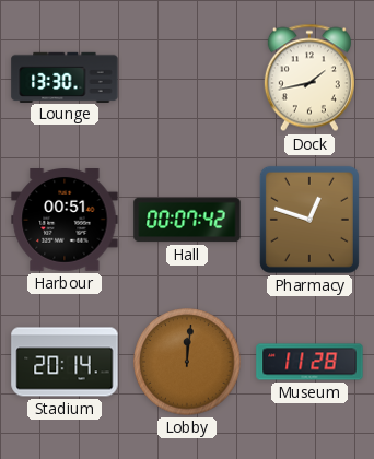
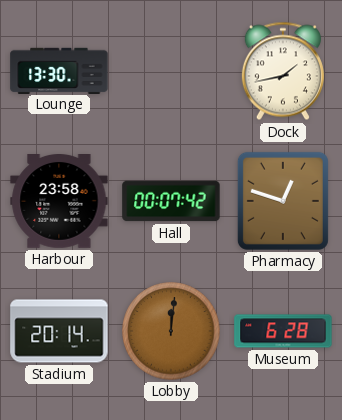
Harbour: 00:51 -> 23:58 (59, 202)
Museum: 11:28 -> 6:28 (283, 331)
